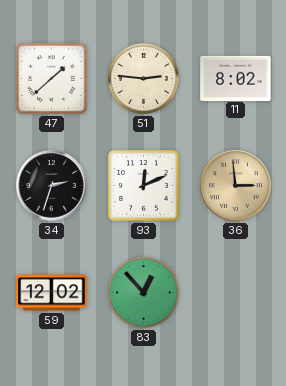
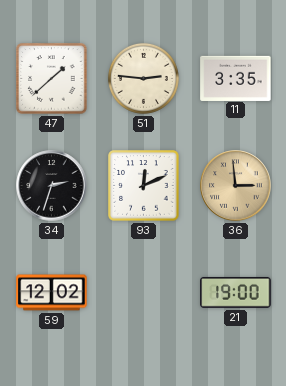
11: 8:02 -> 3:35 (236, 78)
83: 12:53 -> none (143, 292)
21: none -> 19:00 (236, 293)
